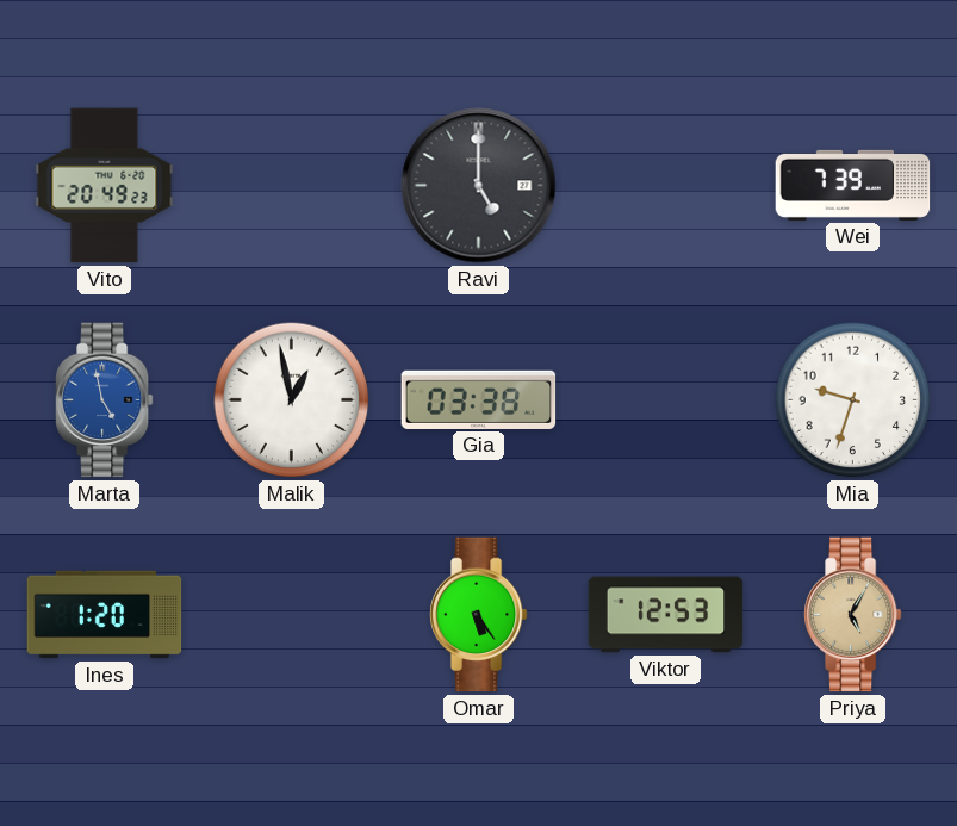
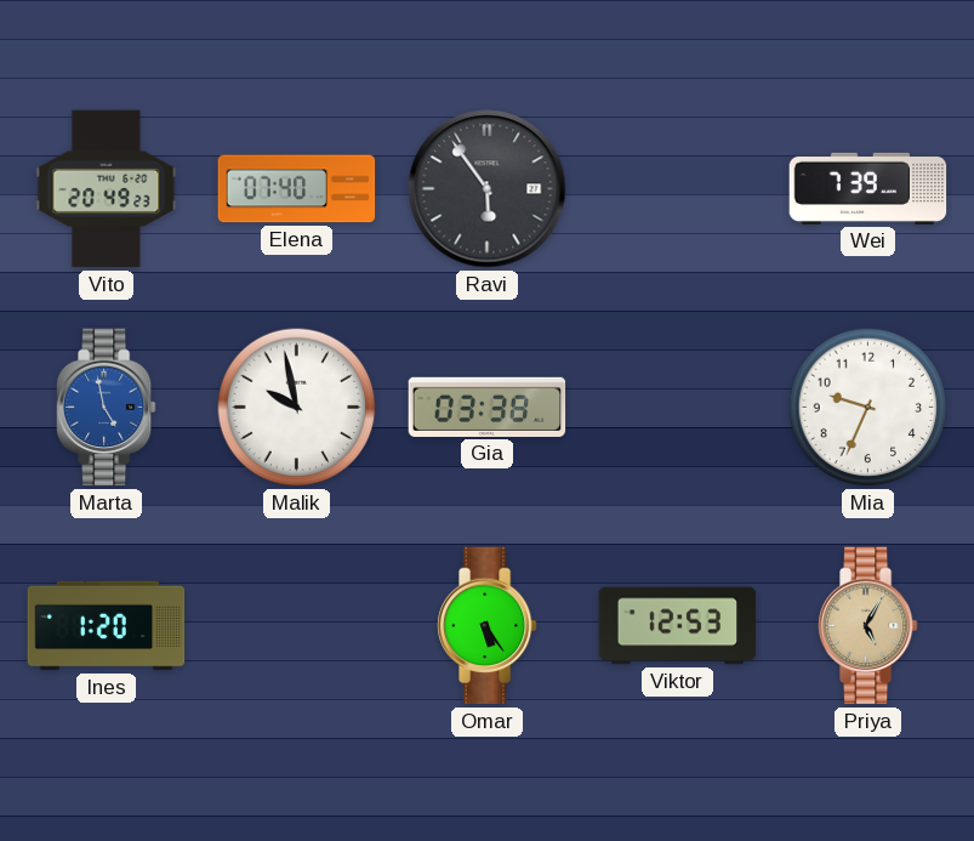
Elena: none -> 07:40 (297, 189)
Ravi: 5:00 -> 5:54 (488, 189)
Malik: 12:58 -> 9:58 (297, 408)
Mia: 9:33 -> 9:34 (868, 408)
